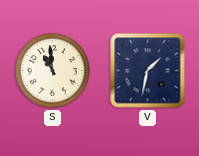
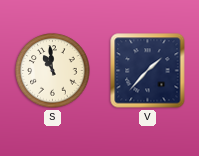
V: 1:32 -> 1:37 (148, 71)
